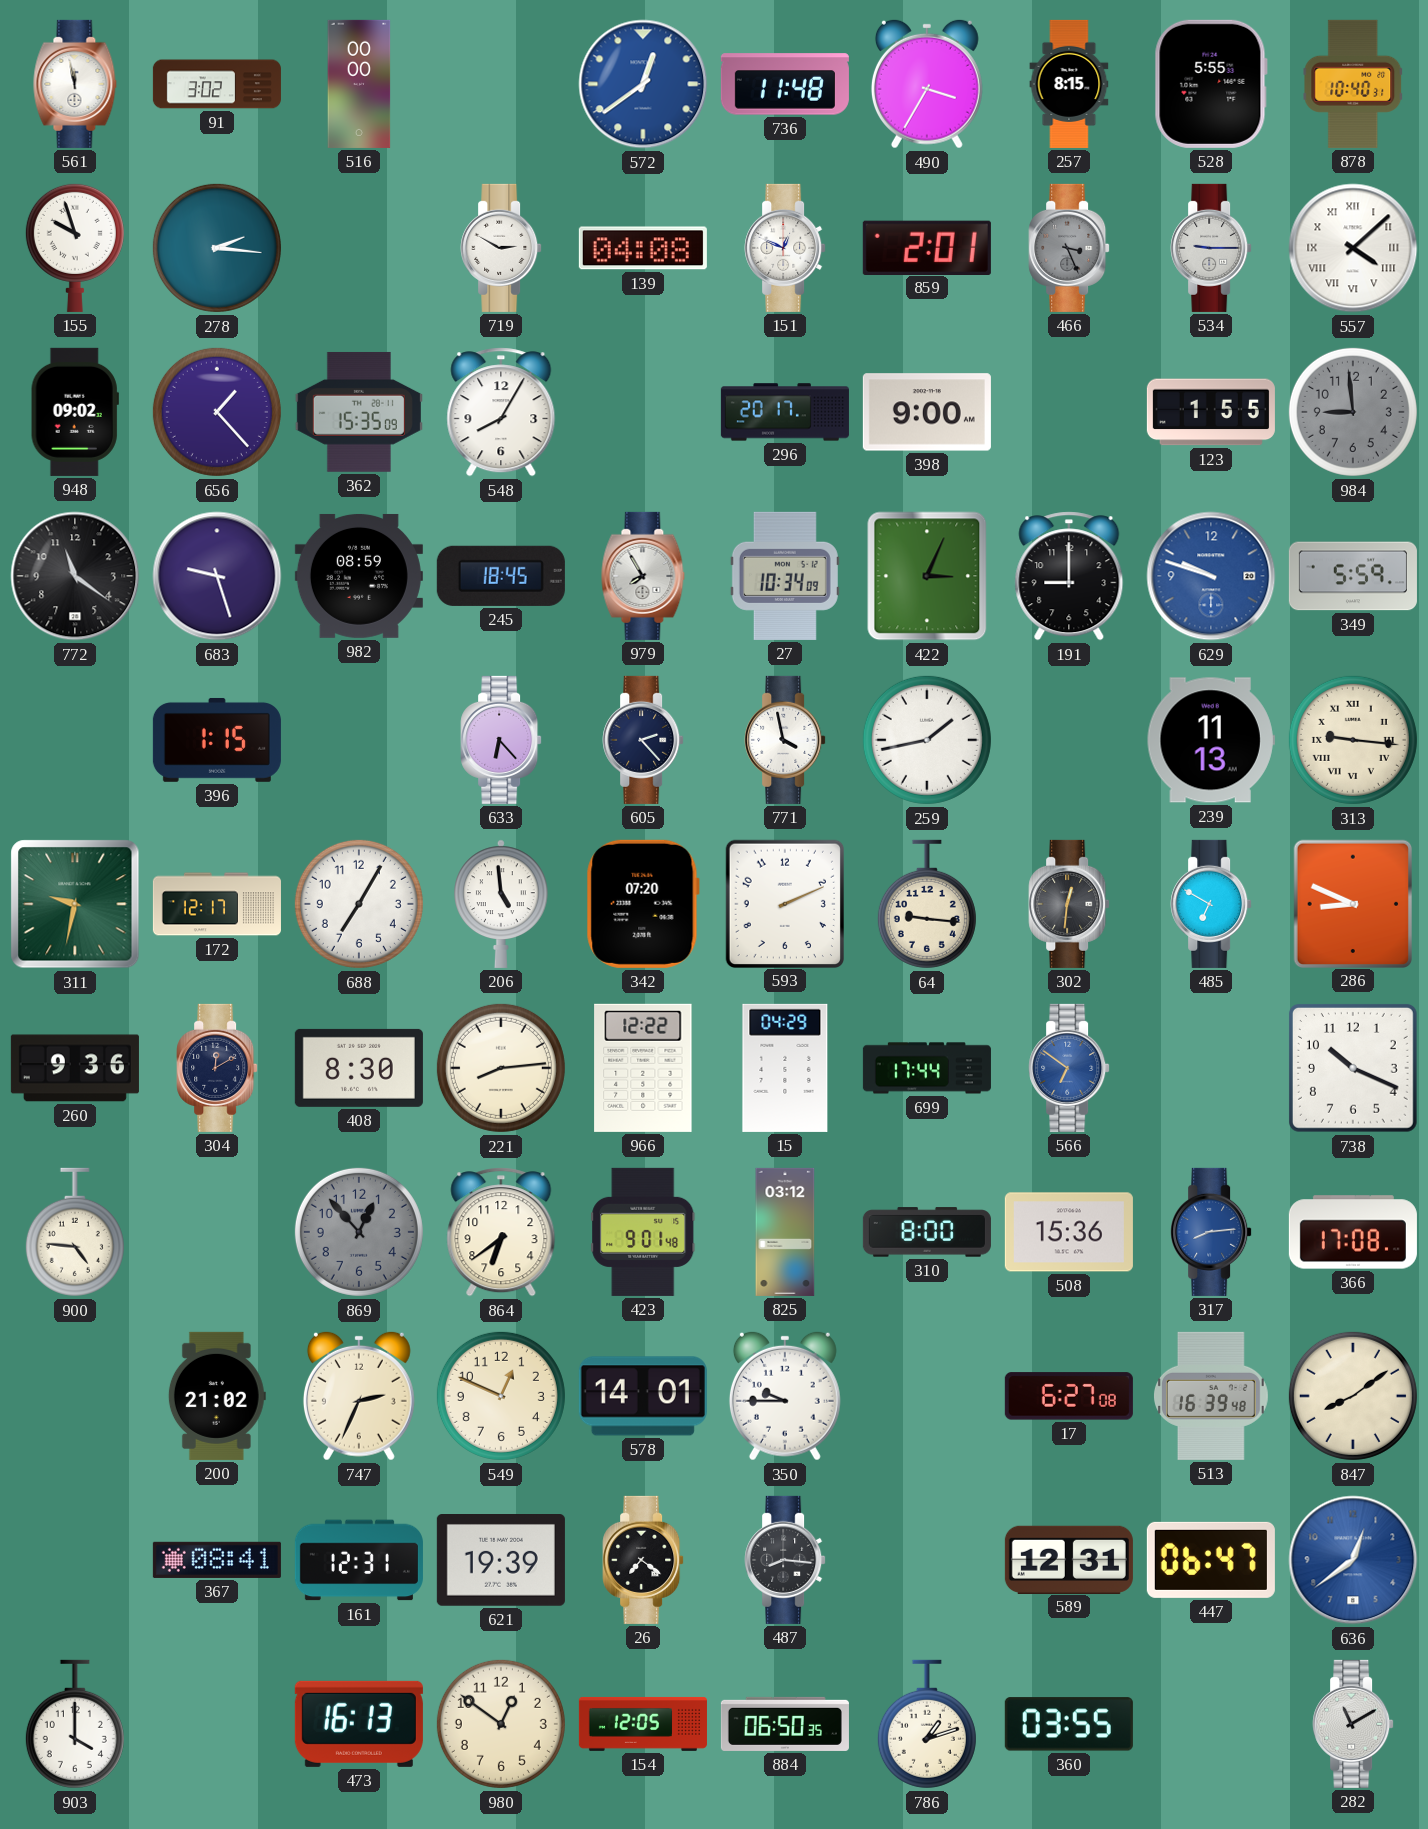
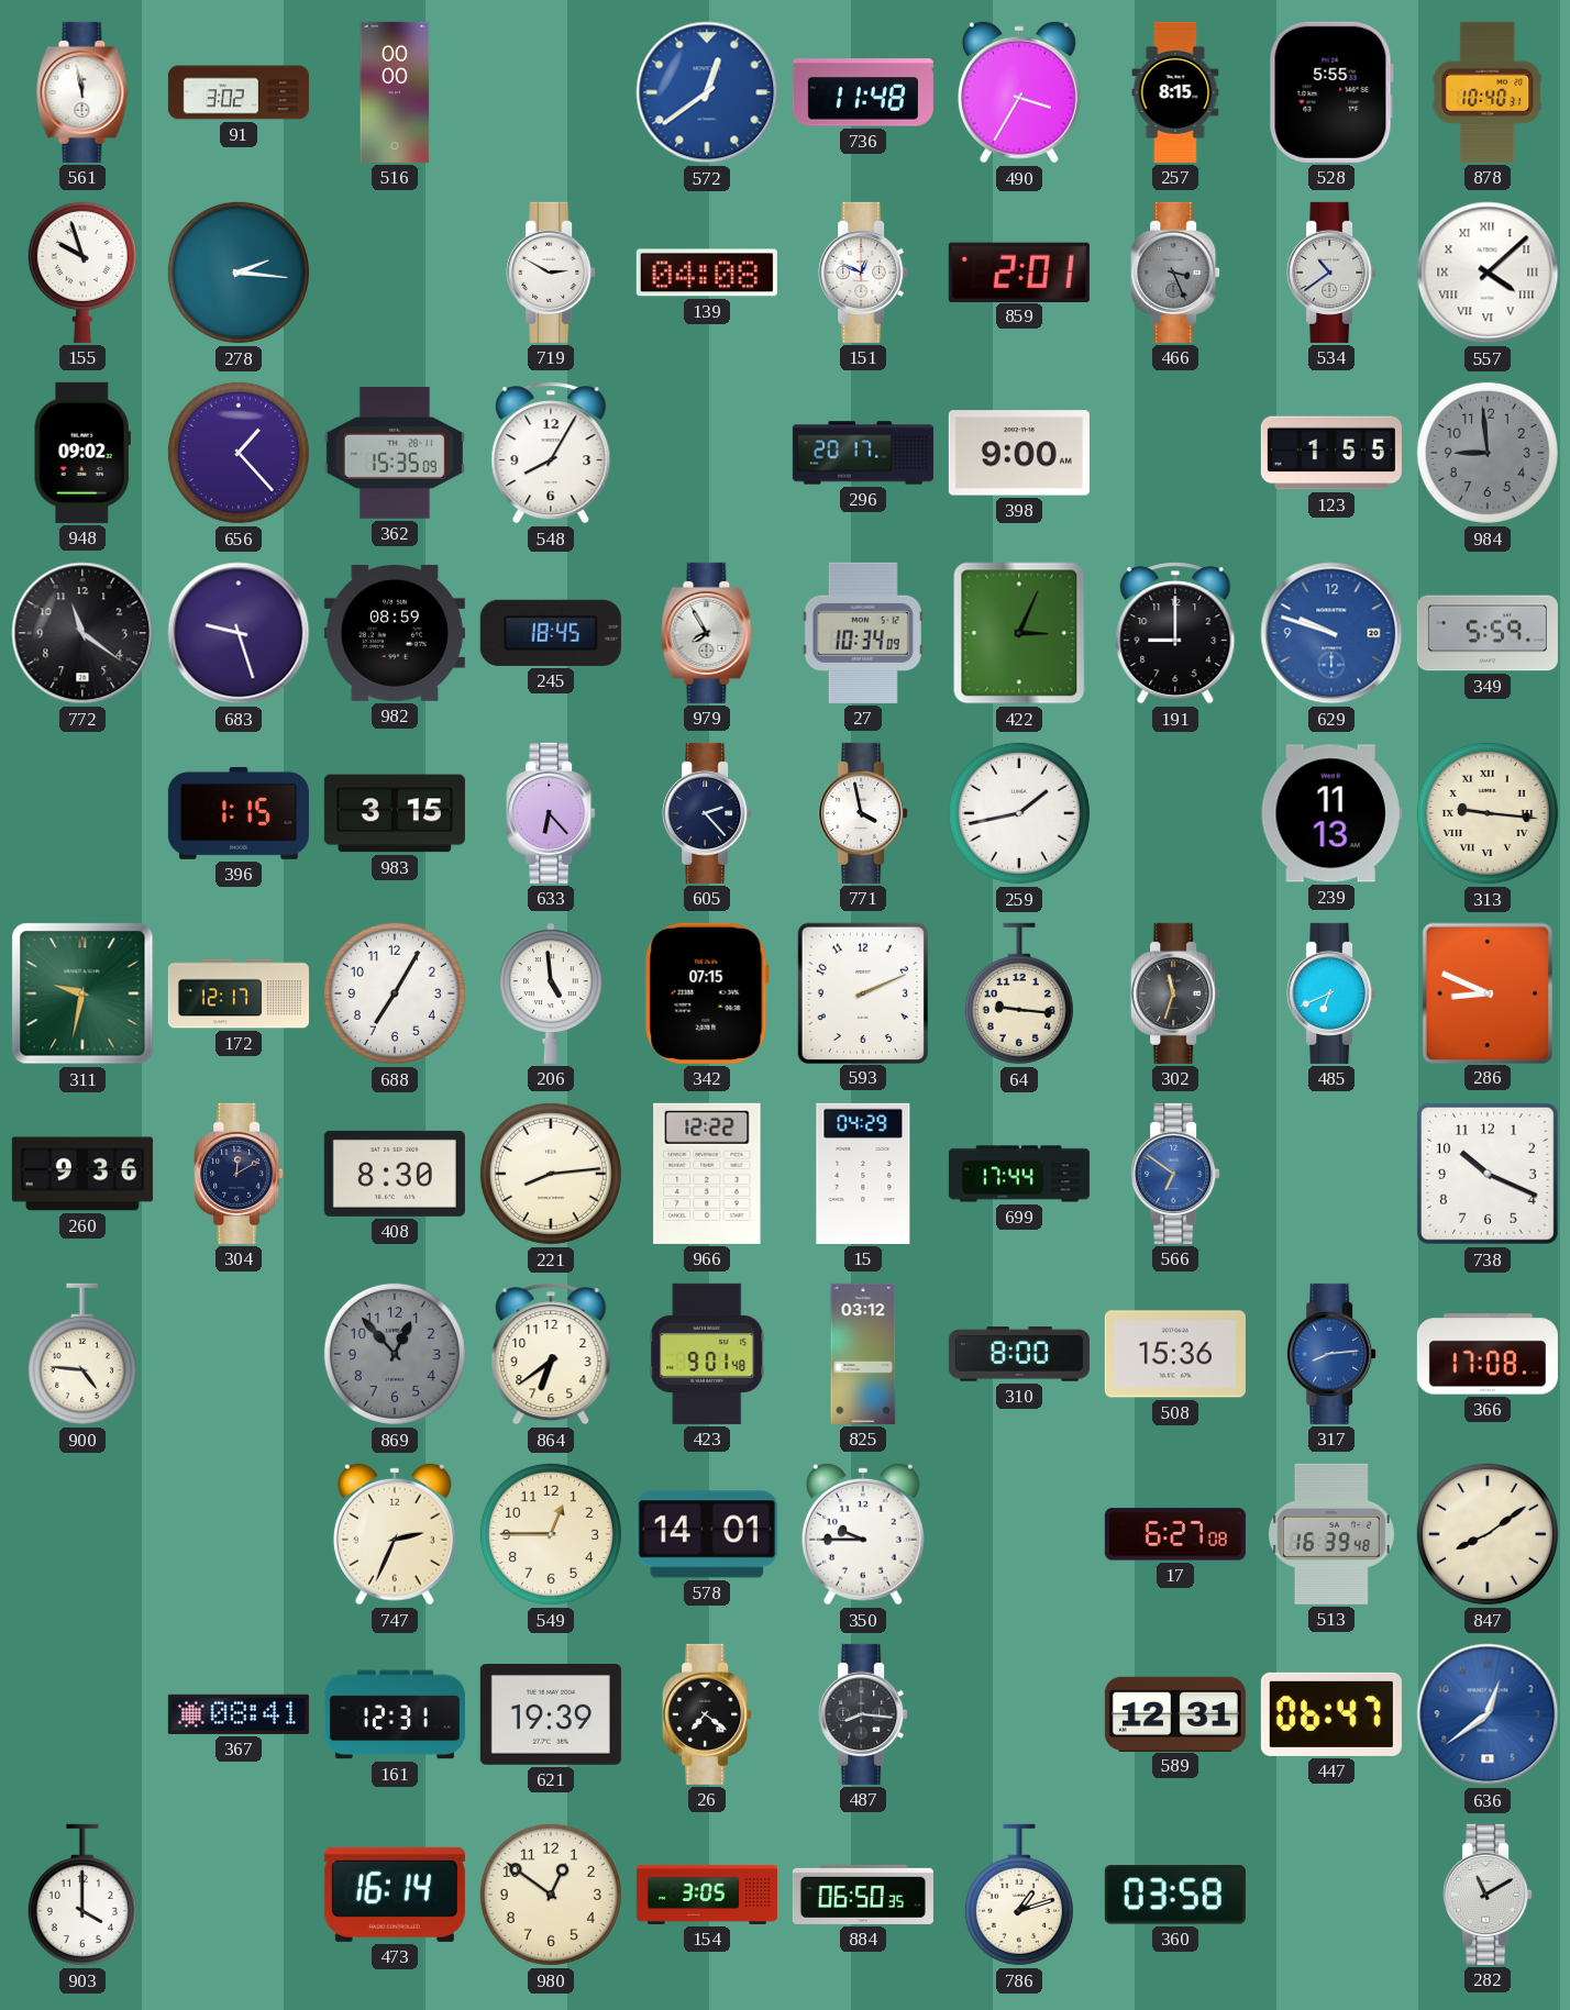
534: 9:15 -> 10:39 (1331, 273)
983: none -> 3:15 (395, 813)
342: 07:20 -> 07:15 (707, 993)
302: 12:31 -> 11:33 (1175, 993)
485: 6:50 -> 6:41 (1331, 993)
200: 21:02 -> none (217, 1396)
549: 12:49 -> 12:45 (551, 1534)
473: 16:13 -> 16:14 (395, 1895)
154: 12:05 -> 3:05 (707, 1895)
360: 03:55 -> 03:58 (1175, 1895)
